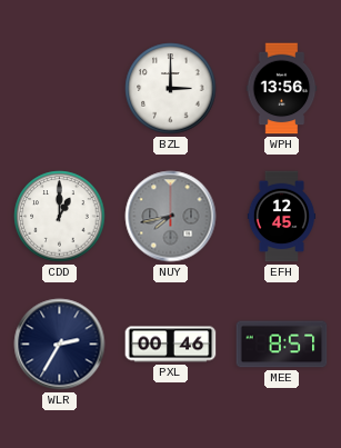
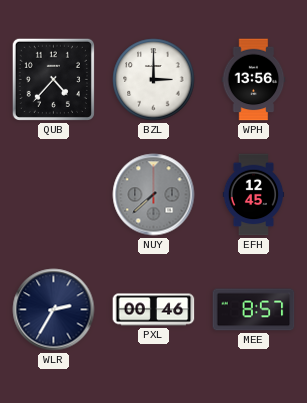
QUB: none -> 4:37 (53, 79)
CDD: 1:00 -> none (60, 217)
NUY: 7:43 -> 7:38 (154, 195)
